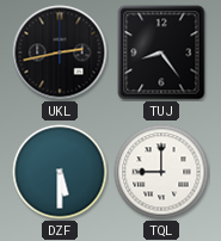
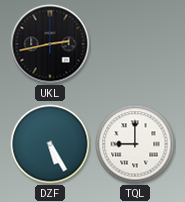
TUJ: 8:24 -> none (161, 52)
DZF: 5:30 -> 5:25 (50, 144)
